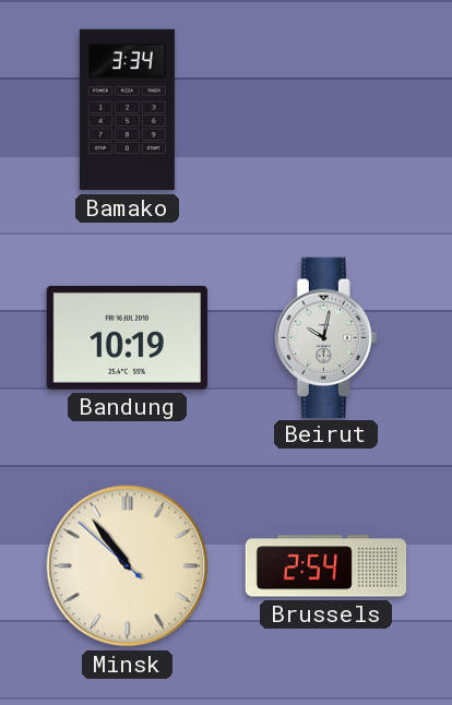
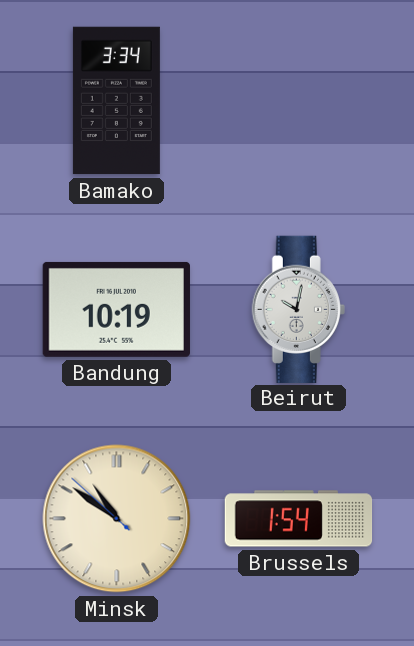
Minsk: 10:53 -> 10:50 (117, 519)
Brussels: 2:54 -> 1:54 (299, 519)
